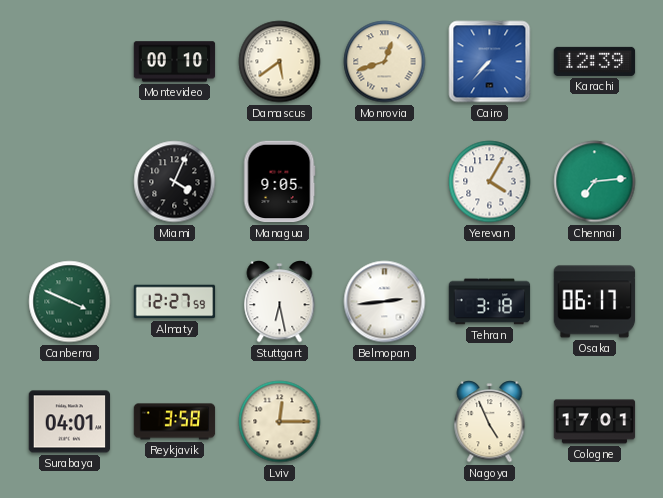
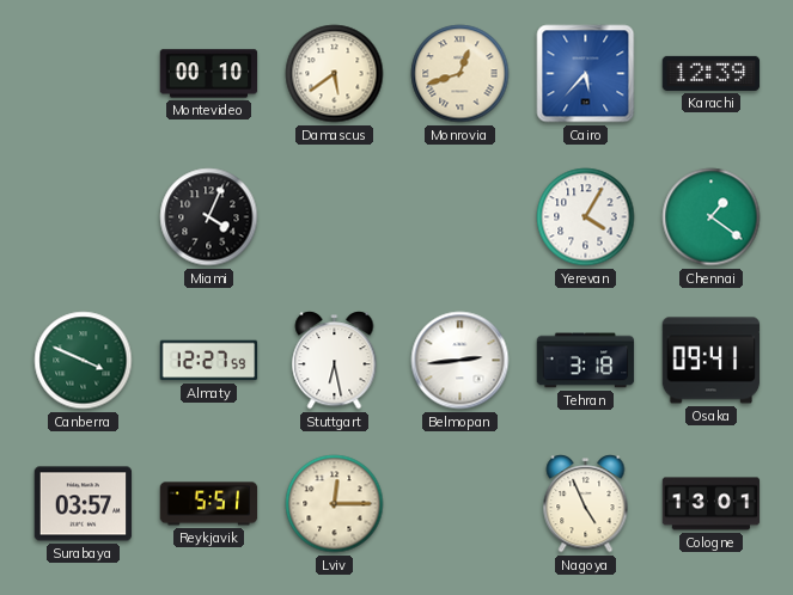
Cairo: 7:37 -> 5:37 (586, 74)
Managua: 9:05 -> none (279, 182)
Chennai: 7:14 -> 1:21 (712, 217)
Osaka: 06:17 -> 09:41 (712, 361)
Surabaya: 04:01 -> 03:57 (84, 504)
Reykjavik: 3:58 -> 5:51 (209, 504)
Cologne: 17:01 -> 13:01 (712, 504)
